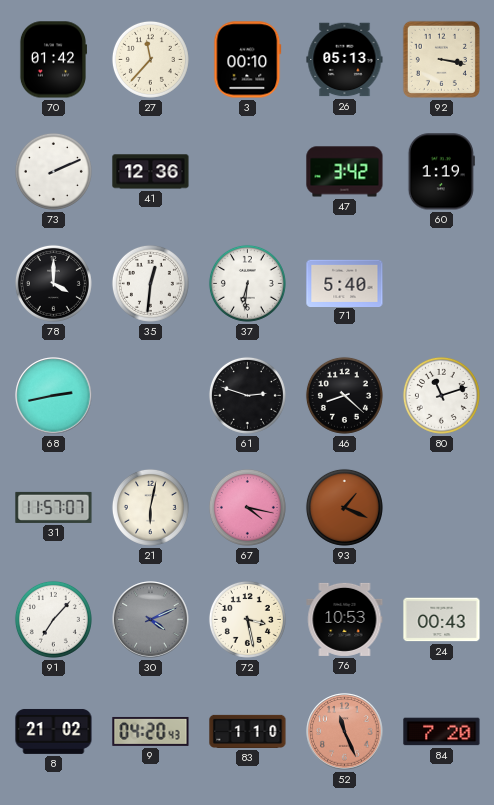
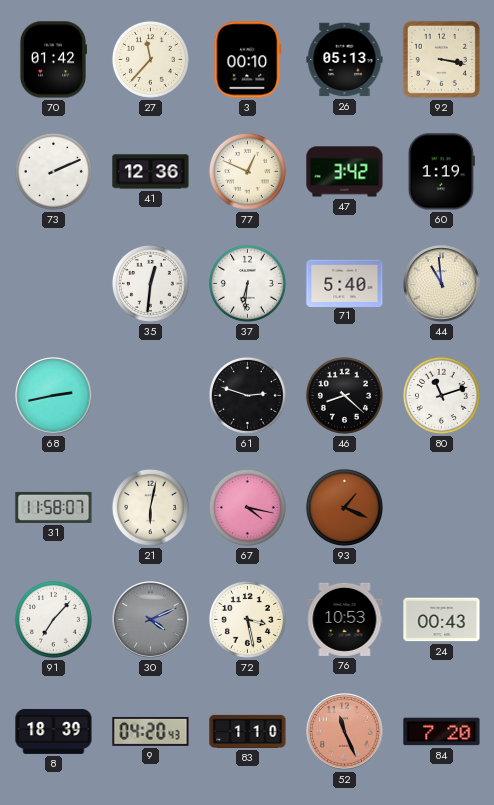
77: none -> 12:49 (247, 171)
78: 4:00 -> none (53, 283)
44: none -> 10:59 (442, 284)
31: 11:57 -> 11:58 (54, 507)
8: 21:02 -> 18:39 (54, 731)
